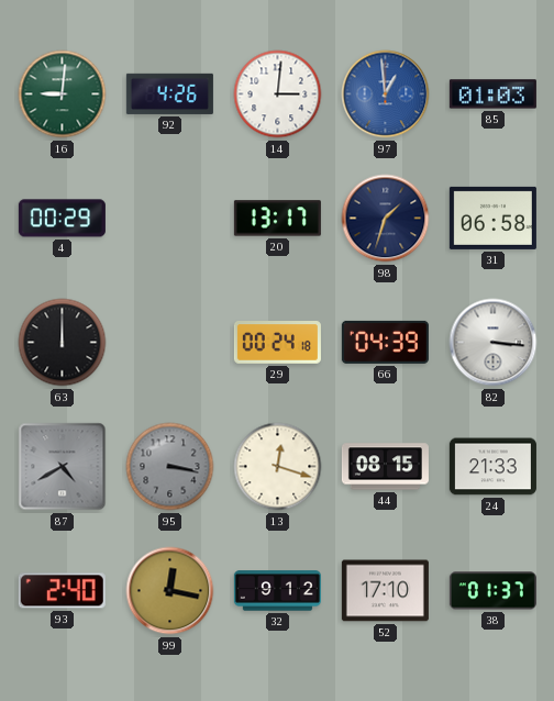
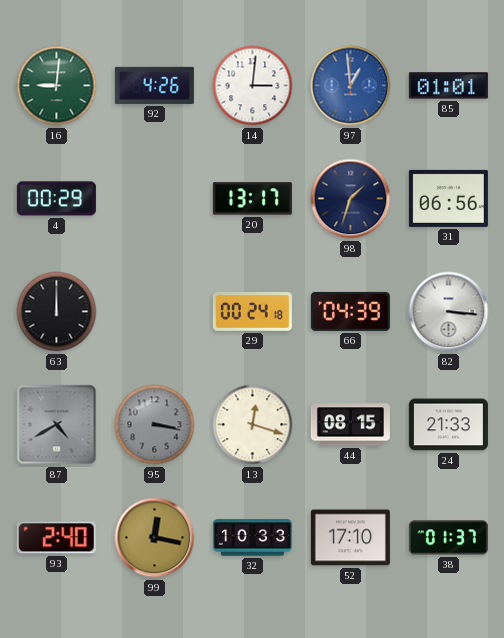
85: 01:03 -> 01:01 (448, 86)
31: 06:58 -> 06:56 (448, 198)
32: 9:12 -> 10:33 (252, 538)
